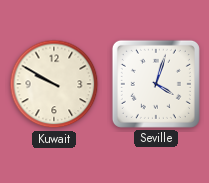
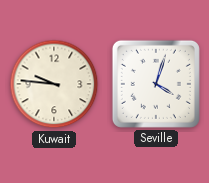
Kuwait: 9:50 -> 9:46 (54, 84)
